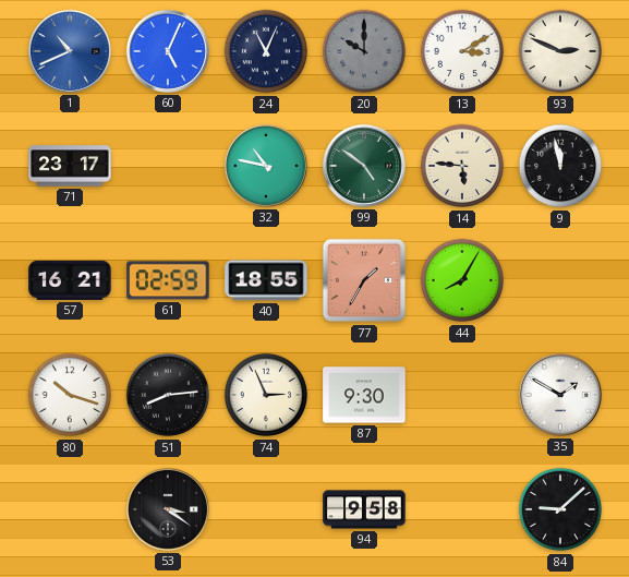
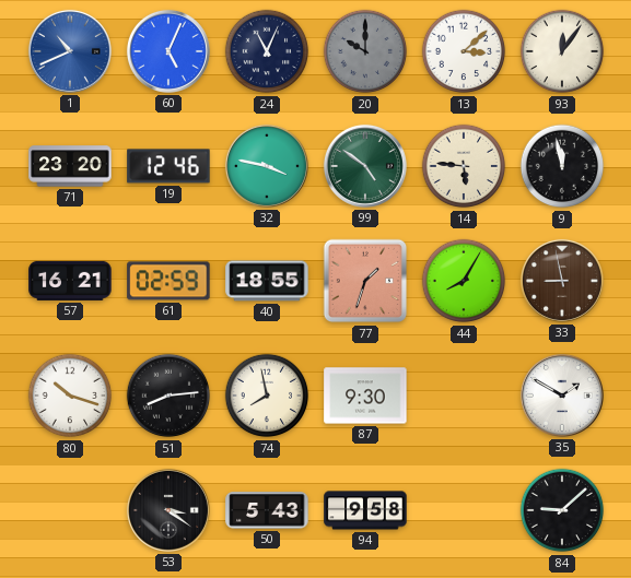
13: 3:10 -> 3:08 (464, 51)
93: 2:49 -> 12:06 (562, 51)
71: 23:17 -> 23:20 (70, 166)
19: none -> 12:46 (168, 166)
32: 10:47 -> 3:47 (267, 166)
77: 1:35 -> 1:33 (365, 281)
33: none -> 8:58 (562, 281)
74: 2:56 -> 7:58 (267, 396)
50: none -> 5:43 (267, 510)
